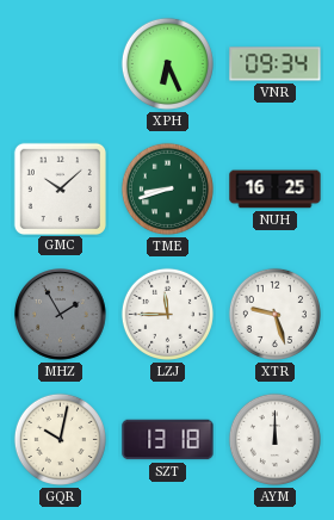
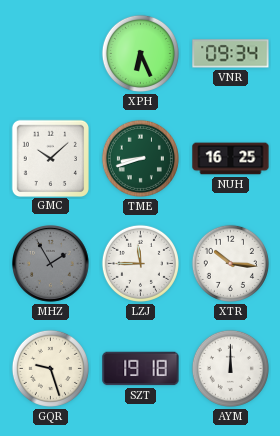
XTR: 9:27 -> 10:16 (230, 263)
GQR: 10:02 -> 9:27 (50, 368)
SZT: 13:18 -> 19:18 (141, 369)
